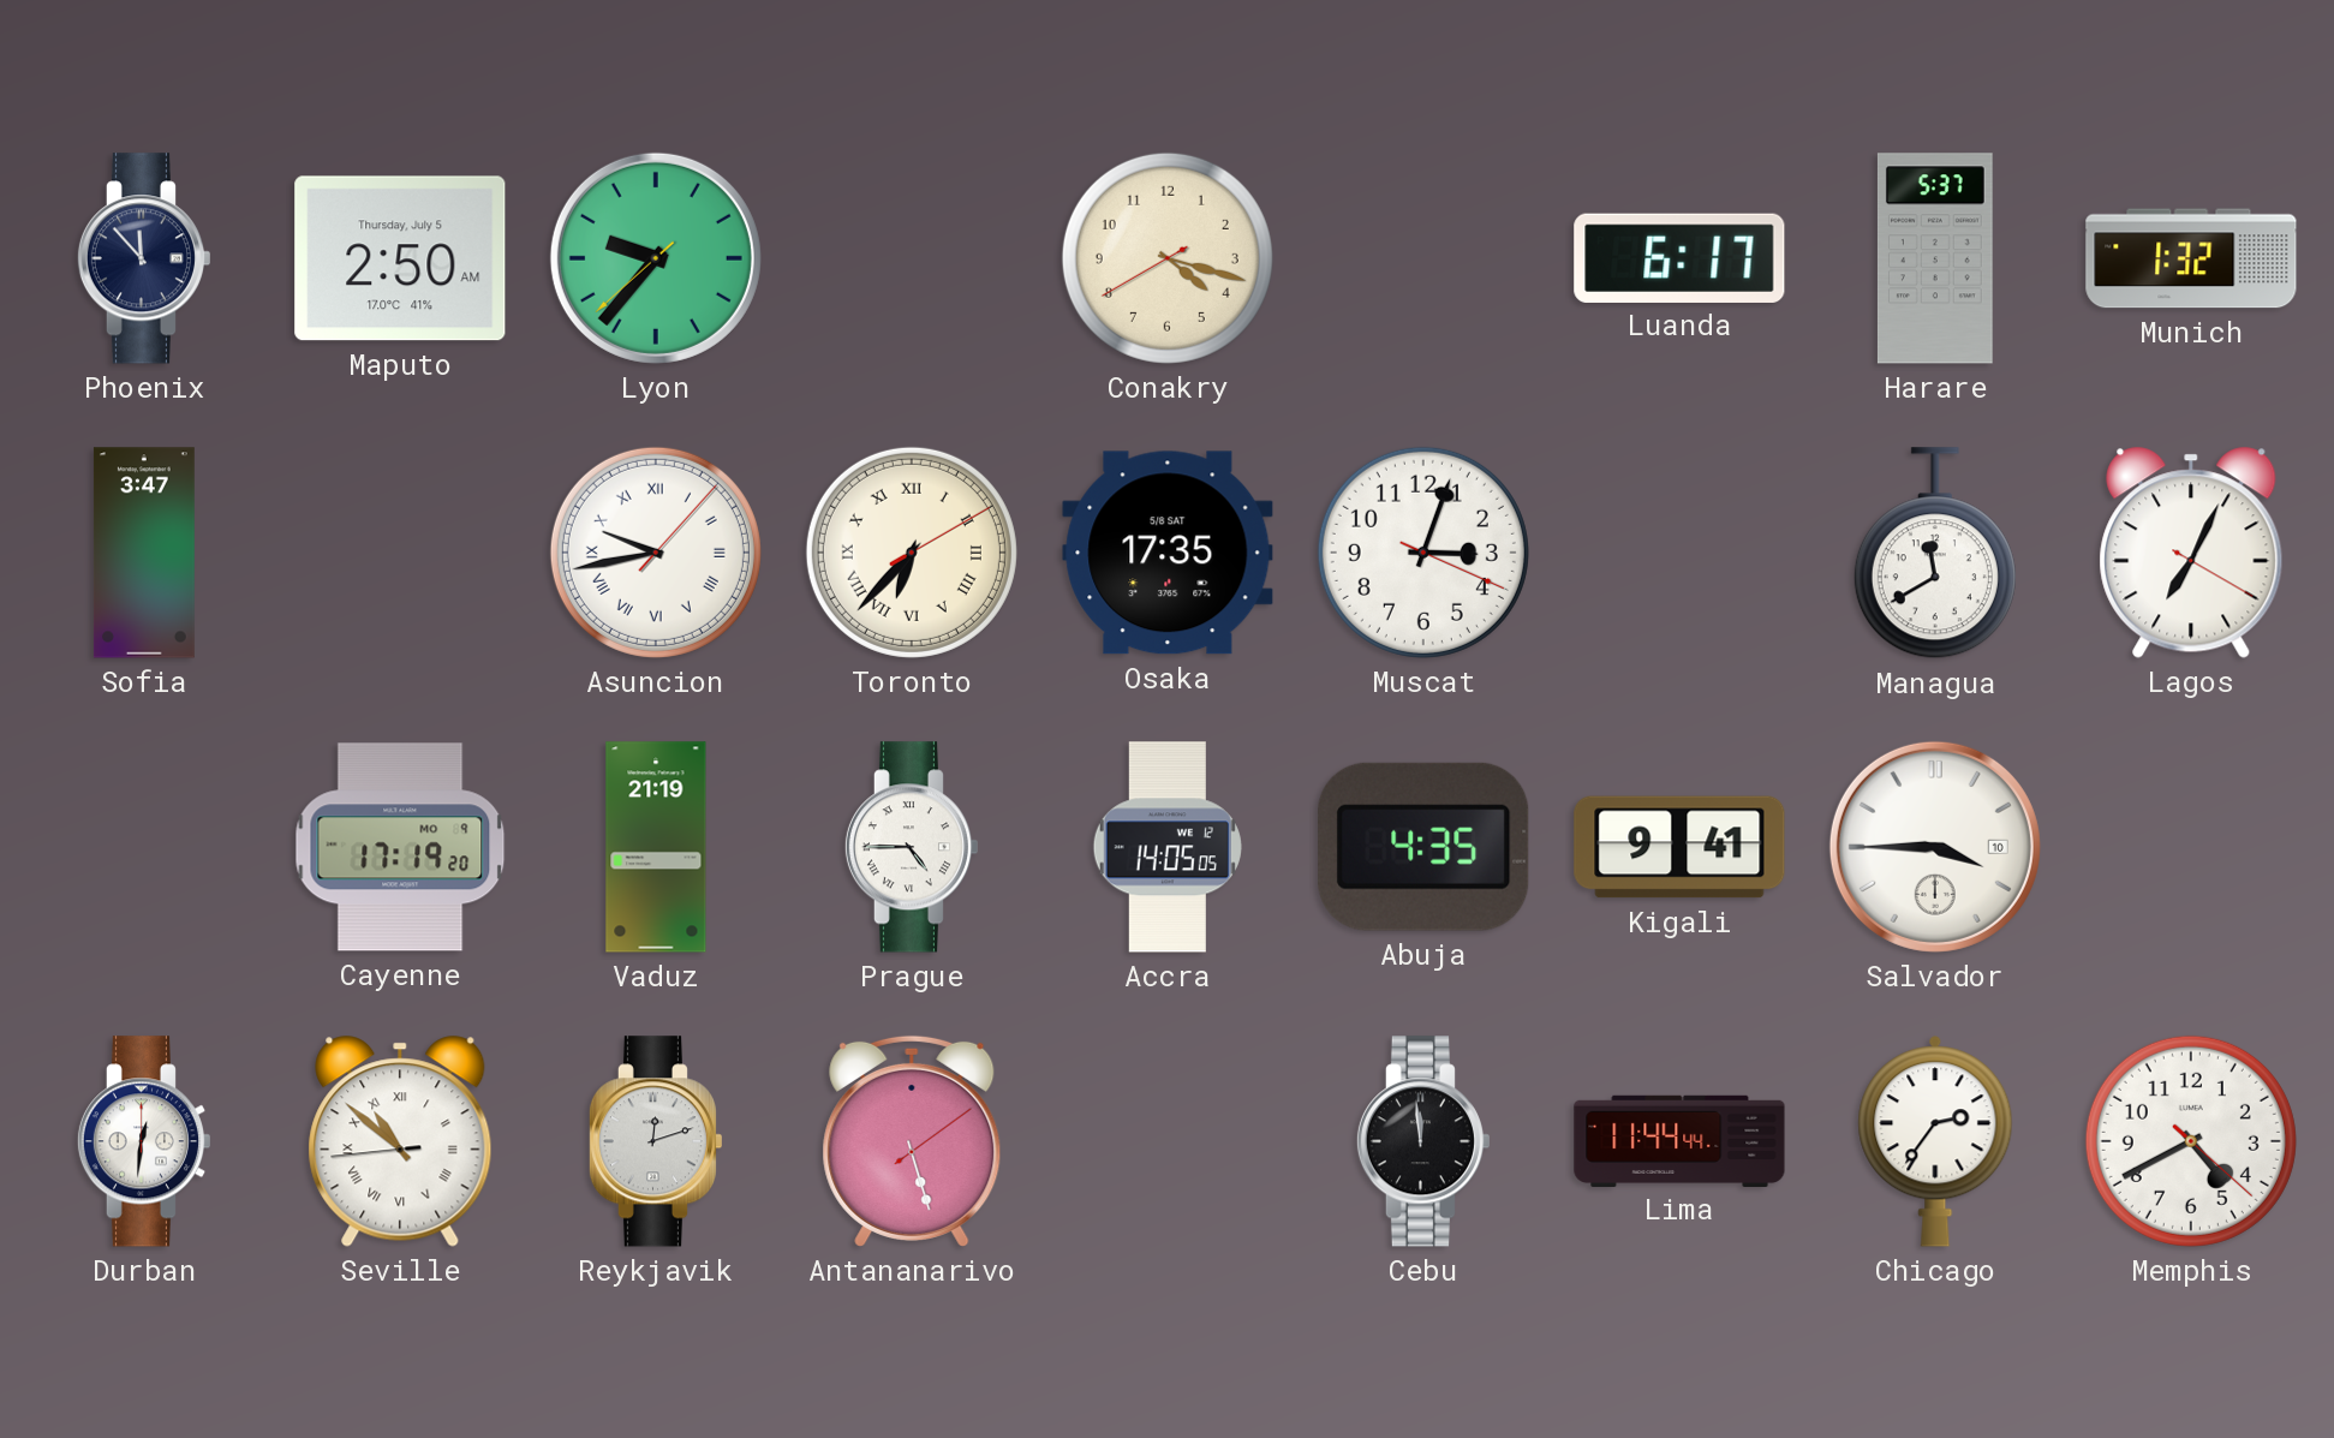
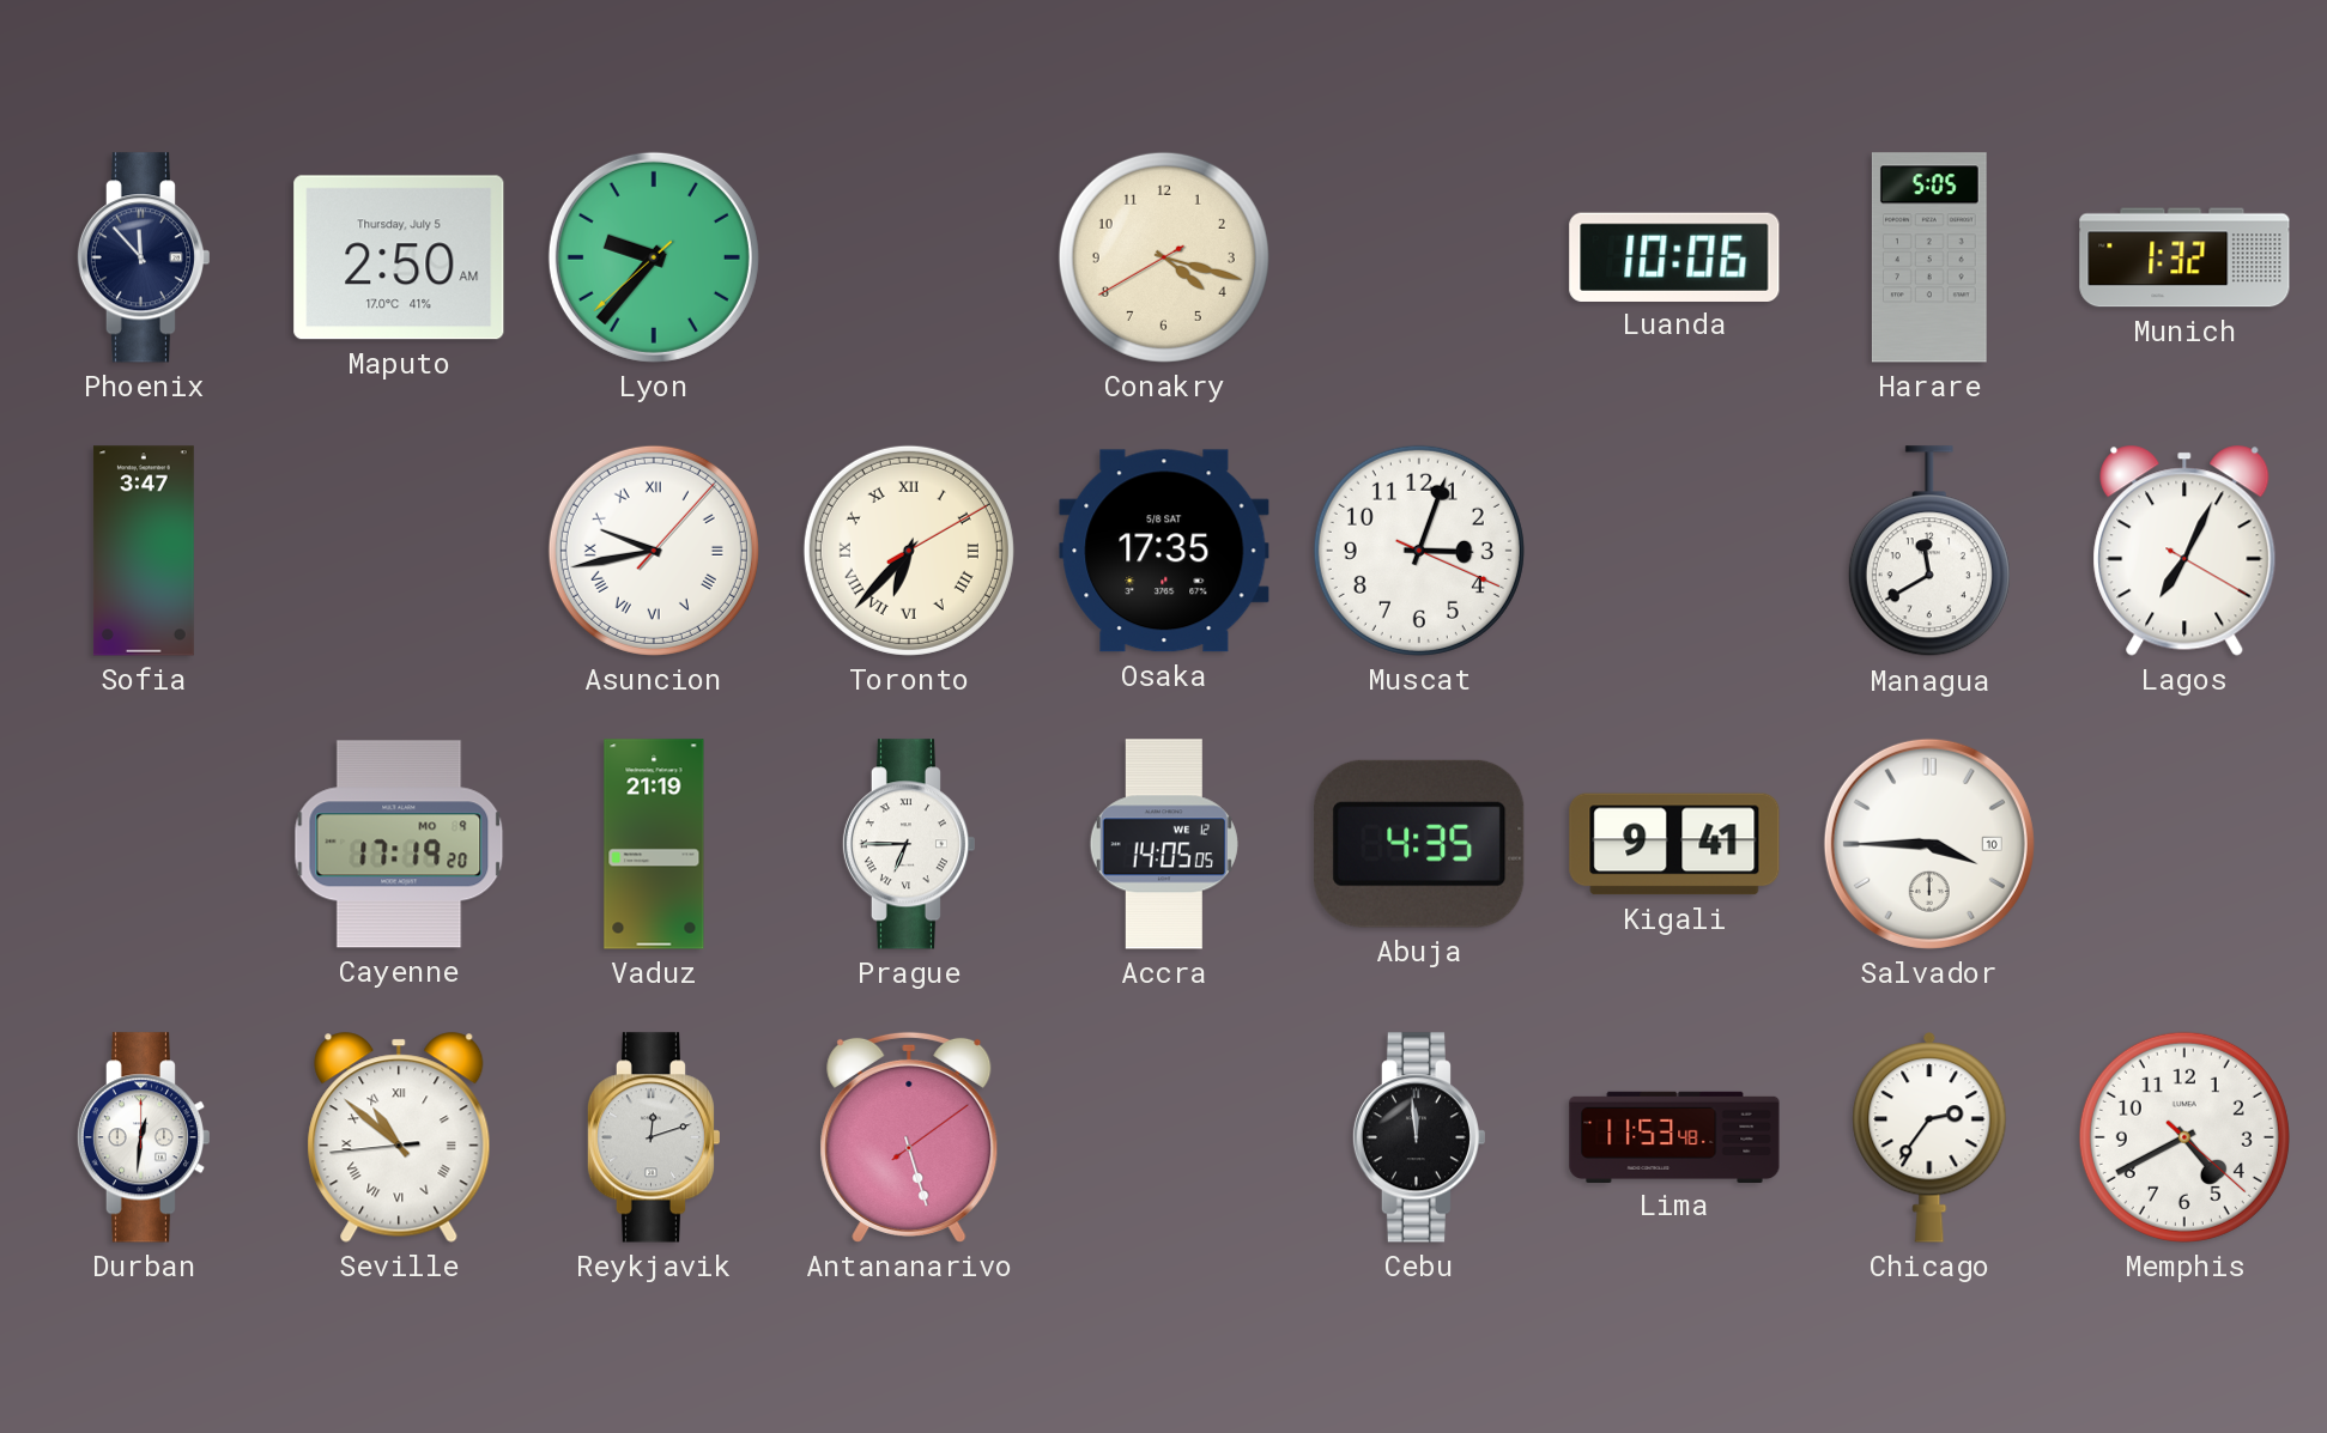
Luanda: 6:17 -> 10:06 (1674, 256)
Harare: 5:37 -> 5:05 (1929, 257)
Prague: 4:45 -> 6:45 (908, 844)
Lima: 11:44 -> 11:53 (1674, 1136)
